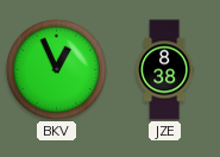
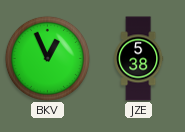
JZE: 8:38 -> 5:38 (139, 59)
